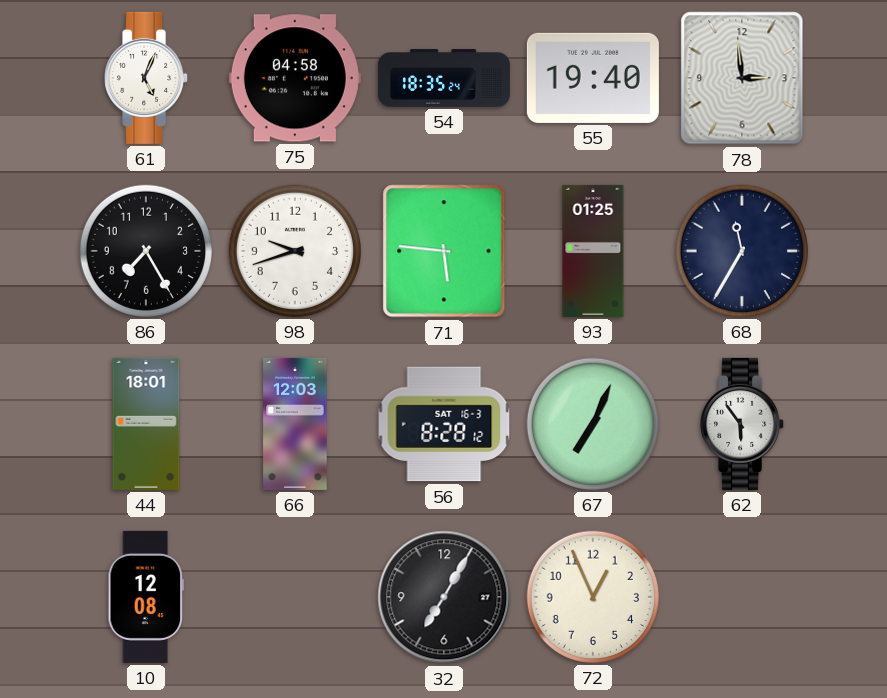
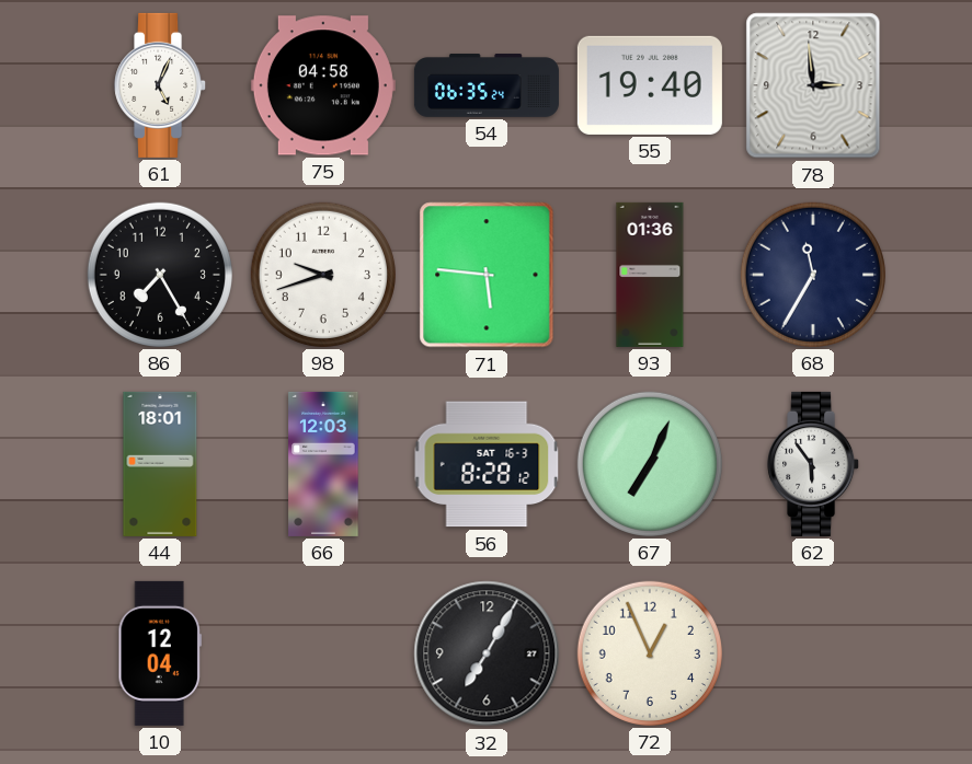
54: 18:35 -> 06:35 (487, 85)
93: 01:25 -> 01:36 (650, 275)
10: 12:08 -> 12:04 (160, 653)
